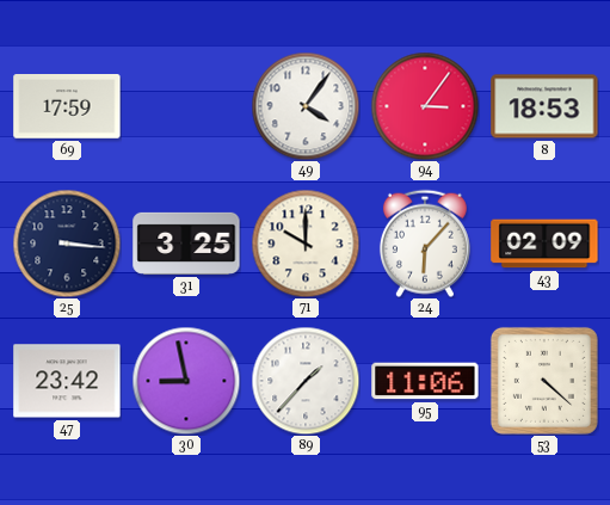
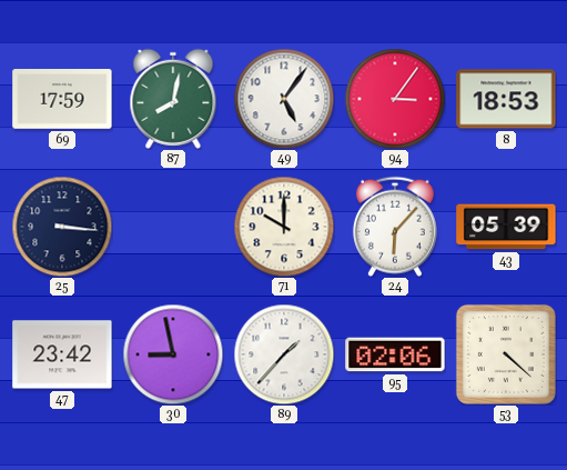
87: none -> 8:02 (173, 99)
49: 4:06 -> 5:06 (284, 99)
31: 3:25 -> none (186, 244)
43: 02:09 -> 05:39 (506, 227)
95: 11:06 -> 02:06 (395, 354)
